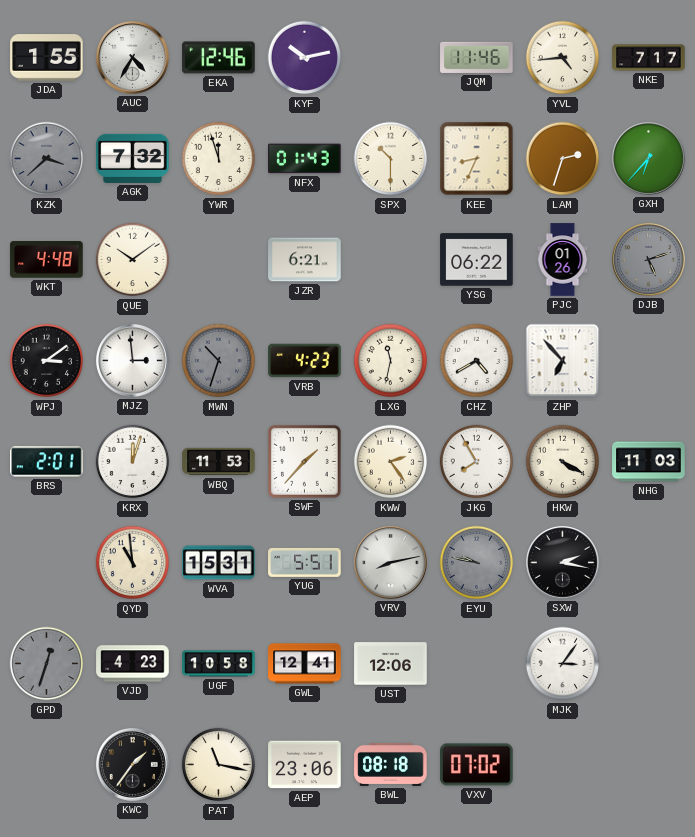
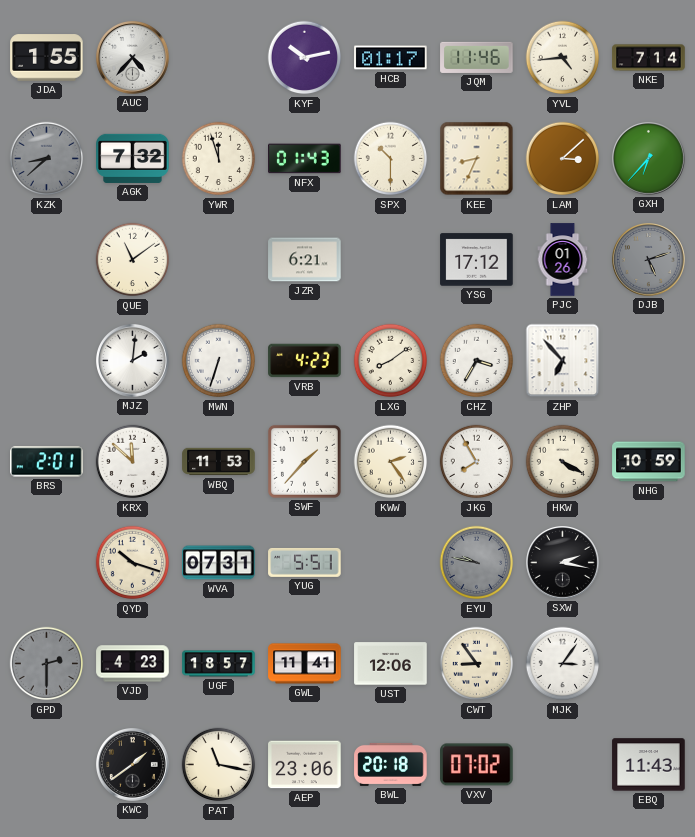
AUC: 4:35 -> 4:37 (133, 58)
EKA: 12:46 -> none (219, 58)
HCB: none -> 01:17 (391, 58)
NKE: 7:17 -> 7:14 (649, 58)
KZK: 3:38 -> 8:38 (47, 159)
LAM: 2:33 -> 3:08 (563, 159)
WKT: 4:48 -> none (47, 260)
QUE: 10:09 -> 11:09 (133, 260)
YSG: 06:22 -> 17:12 (477, 260)
WPJ: 3:09 -> none (47, 361)
MJZ: 2:59 -> 2:01 (133, 361)
MWN: 10:33 -> 6:33 (219, 361)
MWN dial: grey -> white (219, 361)
LXG: 11:32 -> 8:09 (391, 361)
CHZ: 4:40 -> 3:35 (477, 361)
KRX: 12:03 -> 11:52 (133, 462)
NHG: 11:03 -> 10:59 (649, 462)
QYD: 10:59 -> 10:18 (133, 563)
WVA: 15:31 -> 07:31 (219, 563)
VRV: 8:13 -> none (391, 563)
GPD: 12:33 -> 2:30 (47, 664)
UGF: 10:58 -> 18:57 (219, 664)
GWL: 12:41 -> 11:41 (305, 664)
CWT: none -> 8:54 (477, 664)
KWC: 1:36 -> 1:39 (133, 765)
BWL: 08:18 -> 20:18 (391, 764)
EBQ: none -> 11:43 (649, 765)
